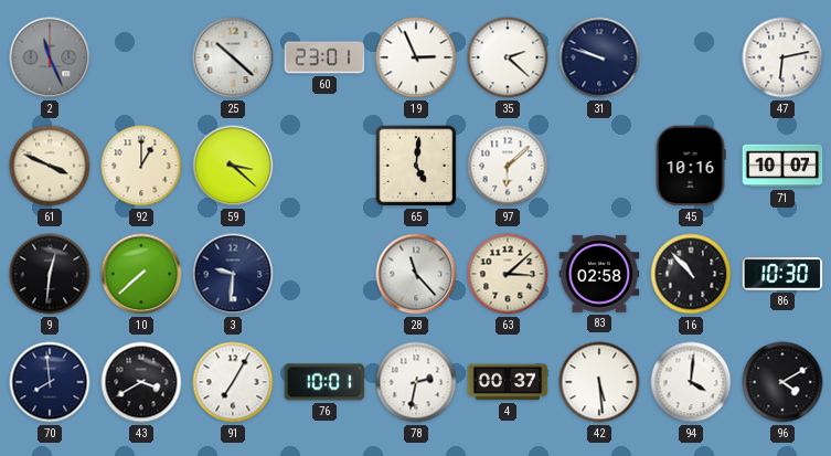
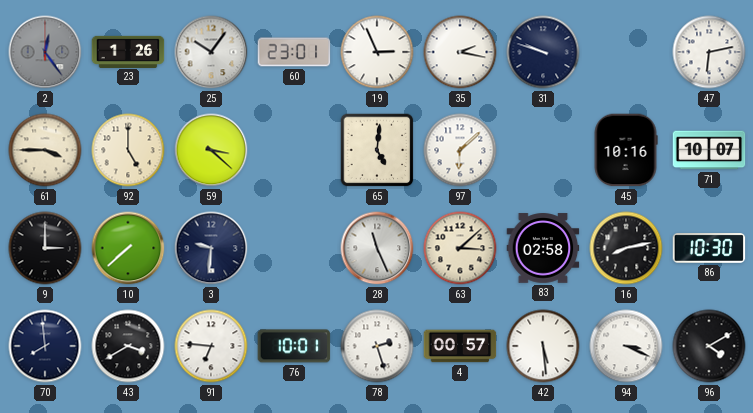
2: 11:26 -> 12:24 (45, 52)
23: none -> 1:26 (128, 51)
25: 10:22 -> 10:06 (211, 52)
35: 2:22 -> 2:17 (460, 52)
61: 3:49 -> 3:45 (45, 150)
92: 1:00 -> 5:00 (128, 150)
9: 12:31 -> 3:00 (45, 248)
28: 11:23 -> 11:26 (377, 248)
16: 10:53 -> 8:13 (626, 248)
91: 7:05 -> 6:46 (211, 346)
78: 2:32 -> 2:27 (377, 346)
4: 00:37 -> 00:57 (460, 346)
94: 4:01 -> 3:19 (626, 346)
